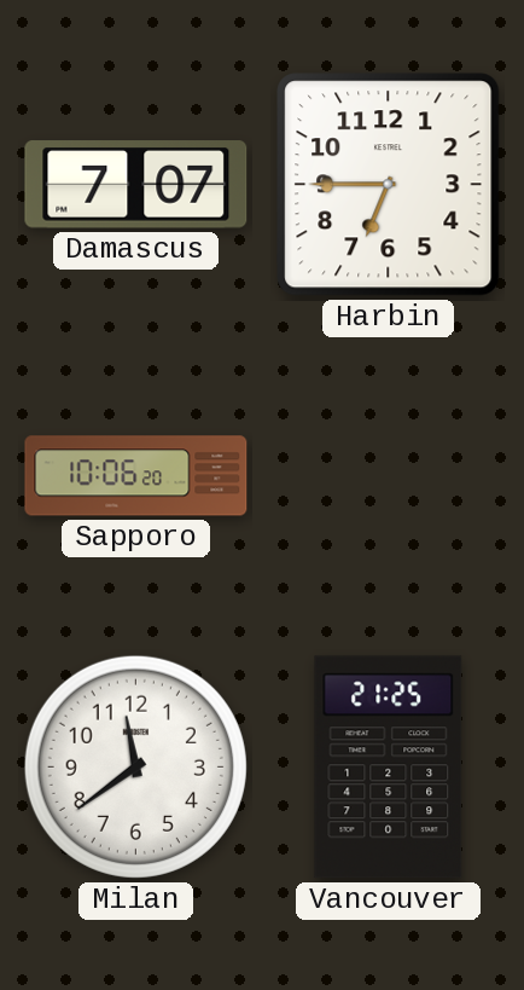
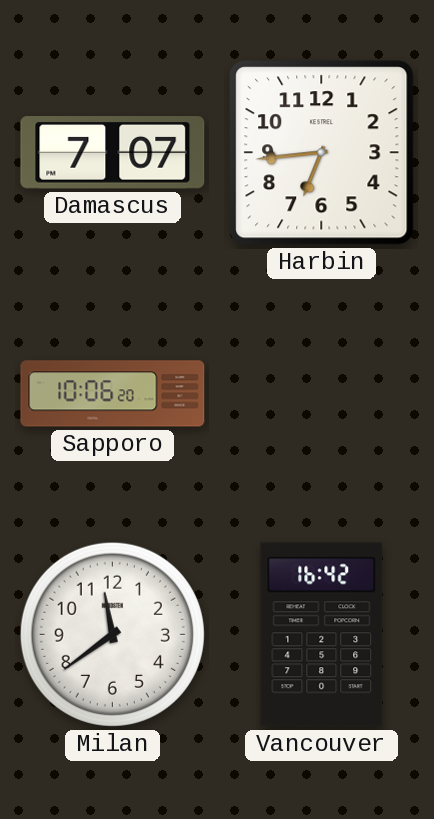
Harbin: 6:45 -> 6:44 (322, 153)
Vancouver: 21:25 -> 16:42 (322, 635)
